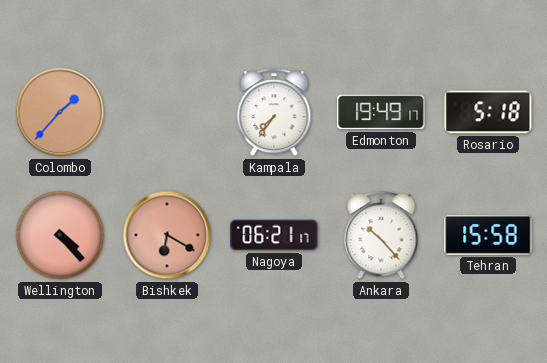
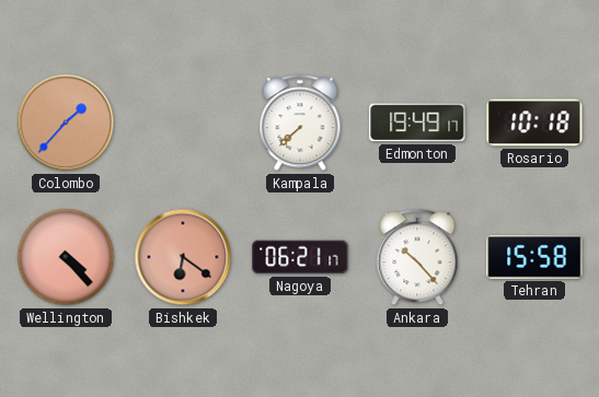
Kampala: 7:36 -> 7:38 (300, 124)
Rosario: 5:18 -> 10:18 (534, 122)
Bishkek: 6:20 -> 6:21 (183, 257)
